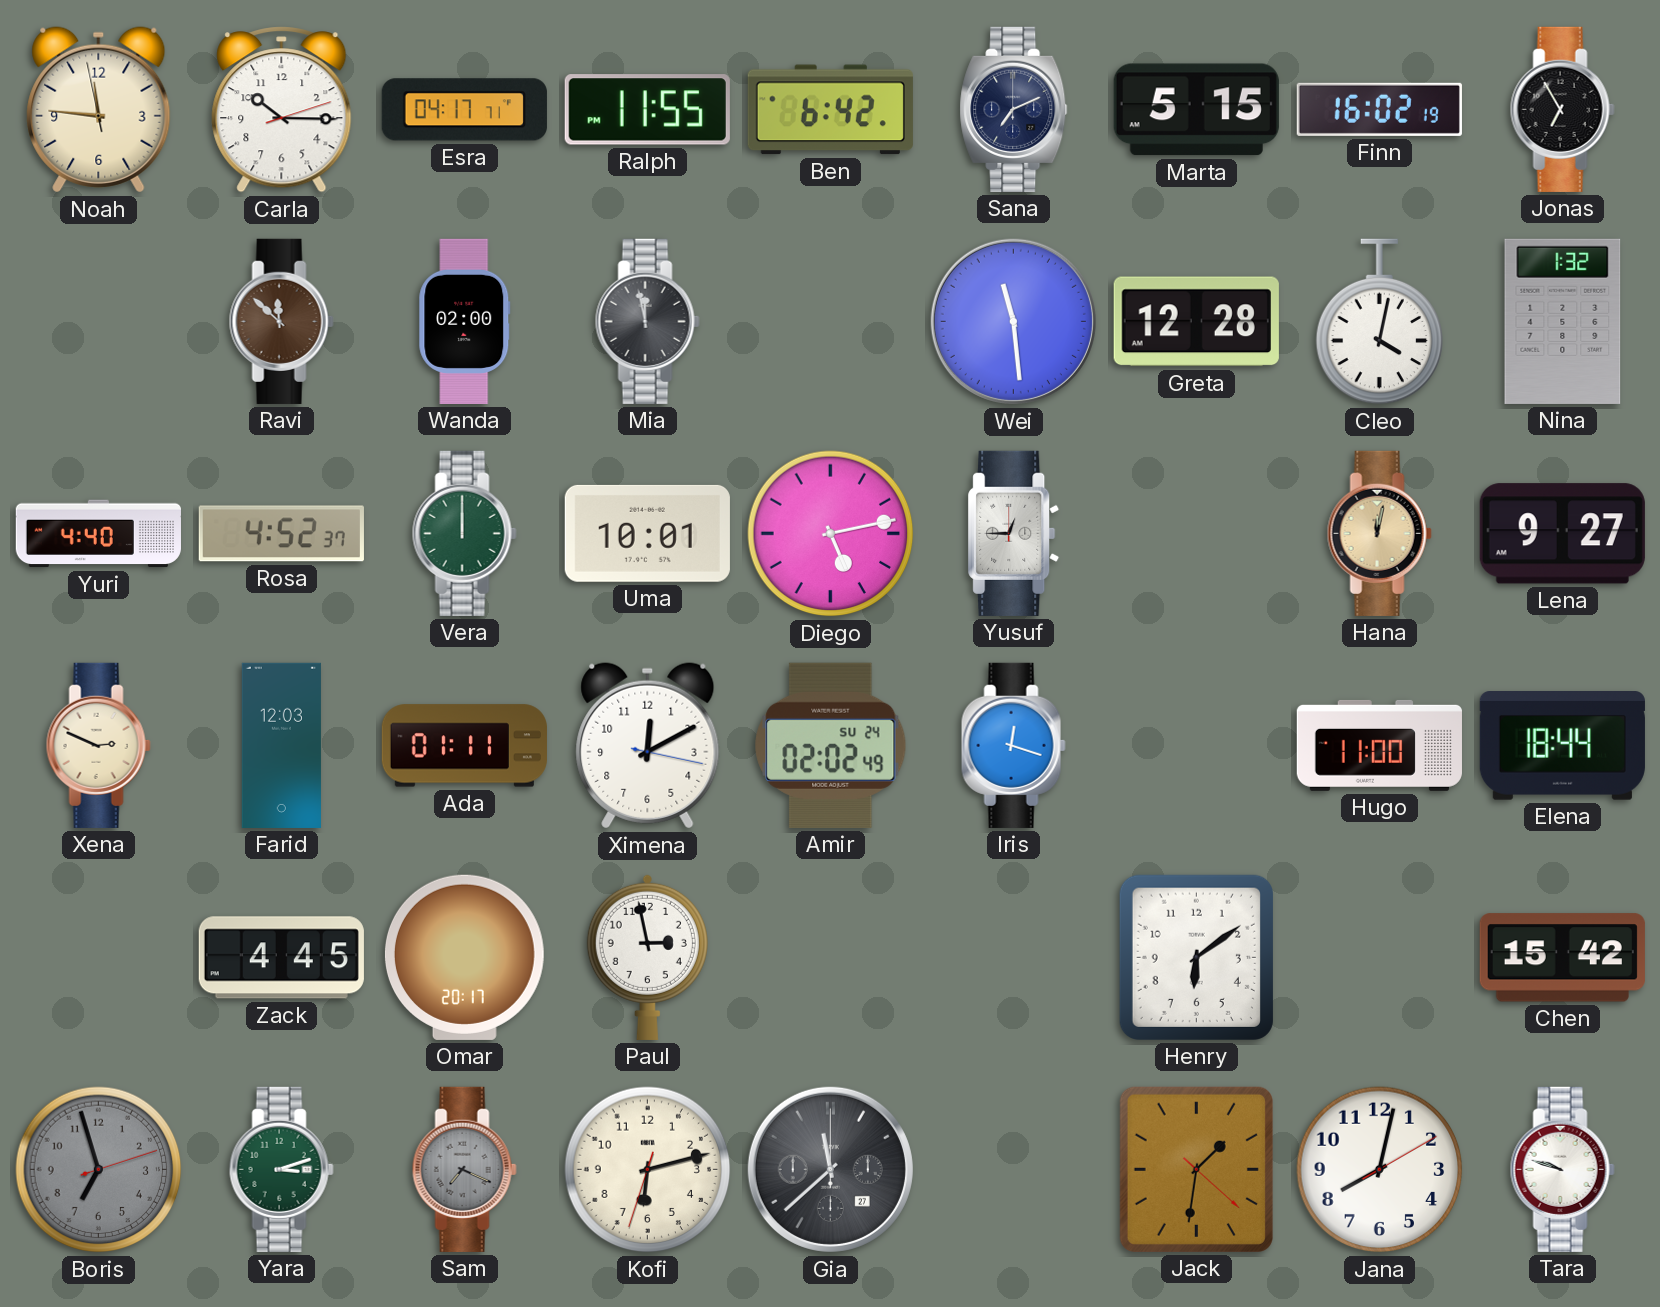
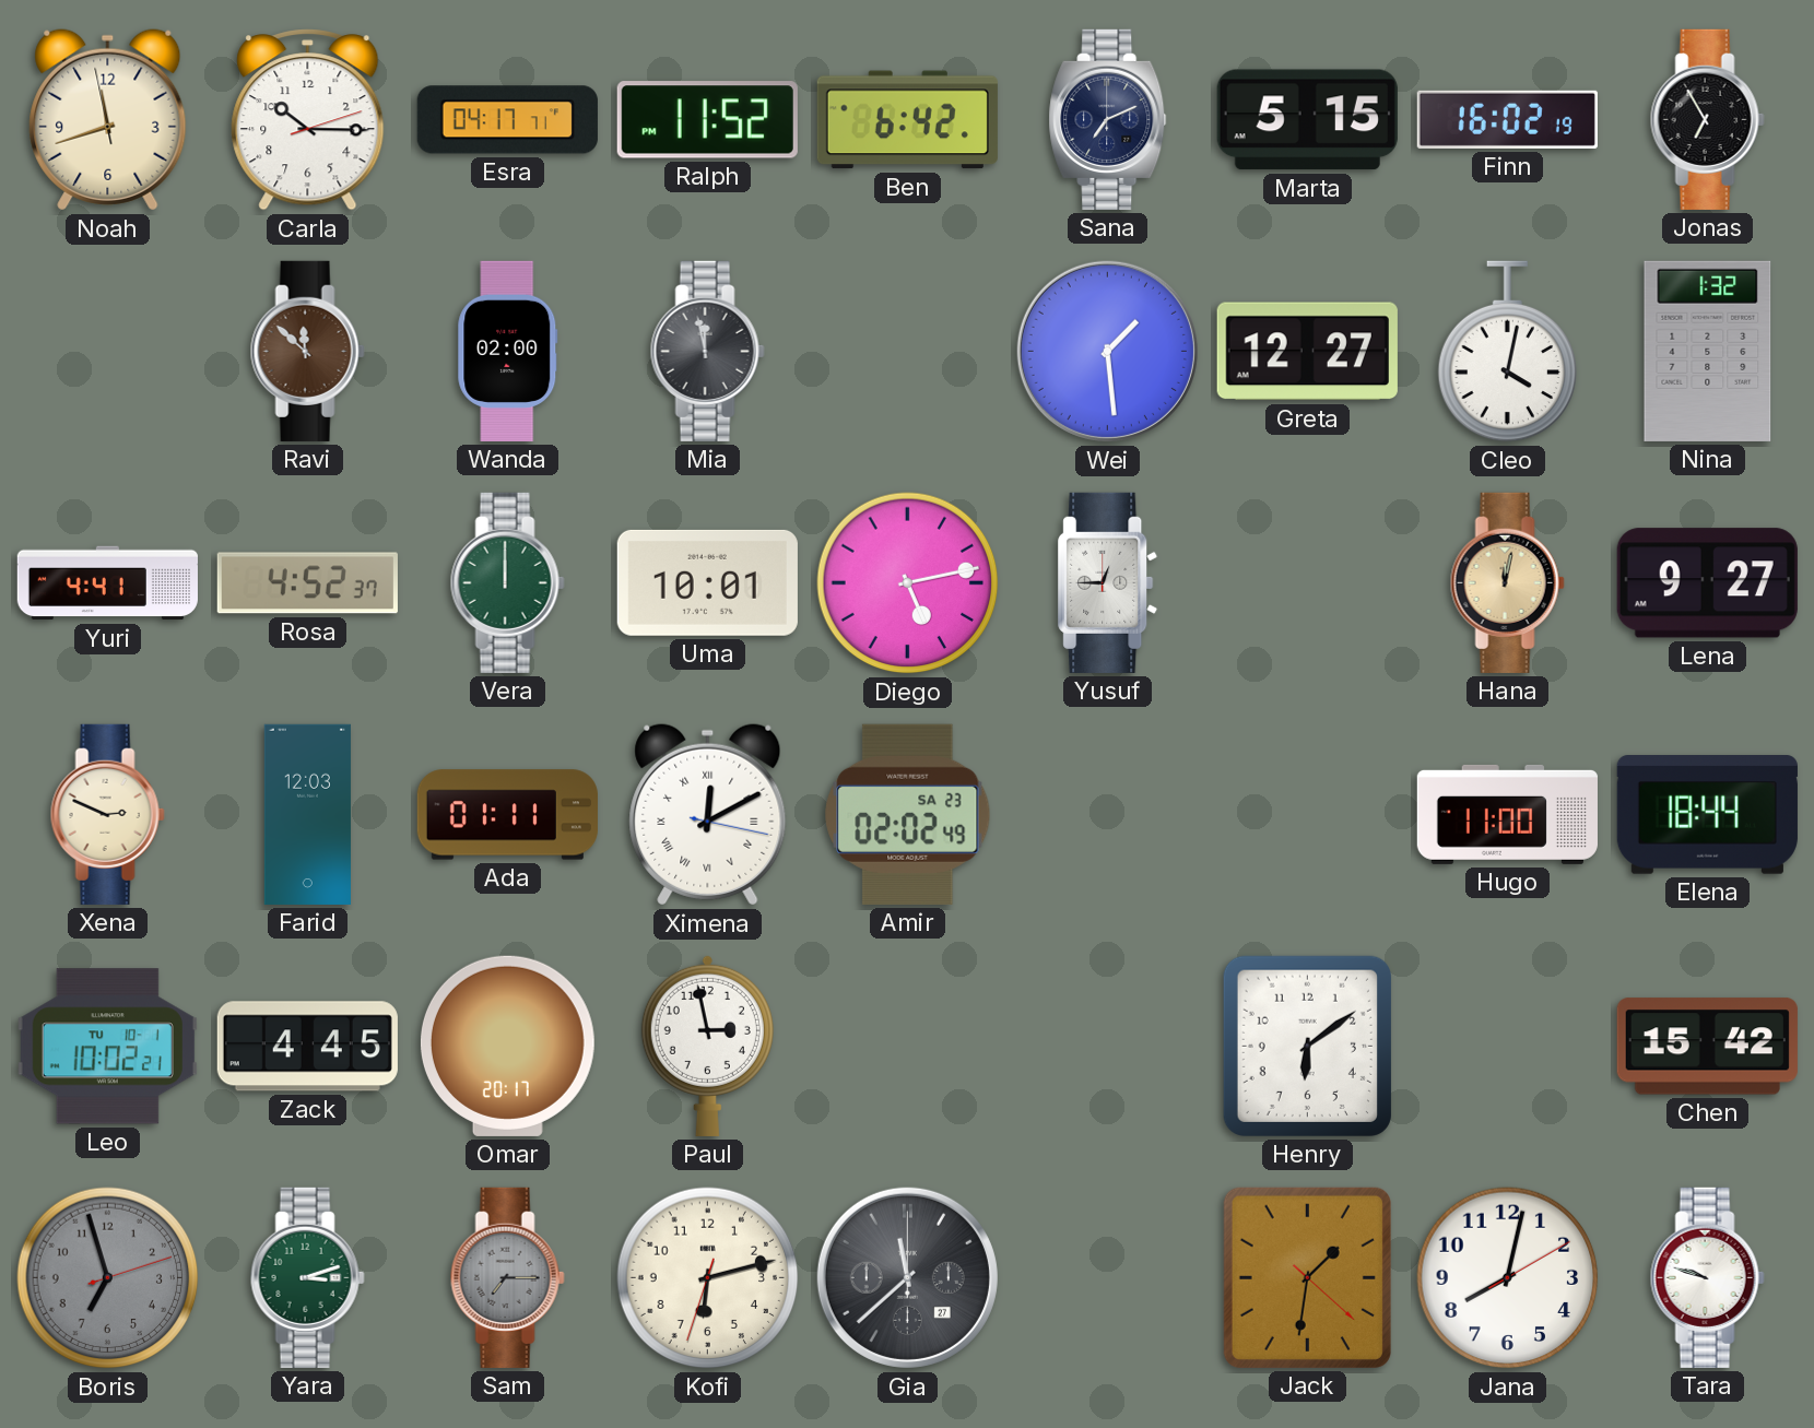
Noah: 11:45 -> 11:41 (108, 120)
Ralph: 11:55 -> 11:52 (707, 120)
Wei: 11:29 -> 1:29 (1107, 351)
Greta: 12:28 -> 12:27 (1307, 352)
Yuri: 4:40 -> 4:41 (107, 583)
Ximena numerals: Arabic -> Roman (708, 815)
Amir date: SU 24 -> SA 23 (908, 814)
Iris: 12:18 -> none (1013, 745)
Leo: none -> 10:02 (107, 1047)
Sam: 7:19 -> 7:15 (507, 1277)
